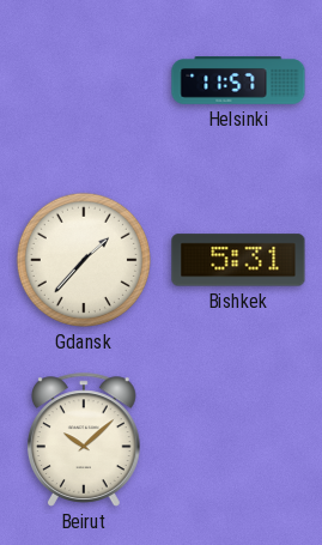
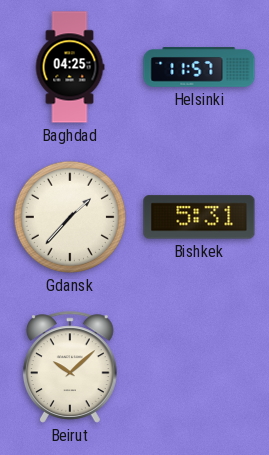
Baghdad: none -> 04:25 (70, 67)
